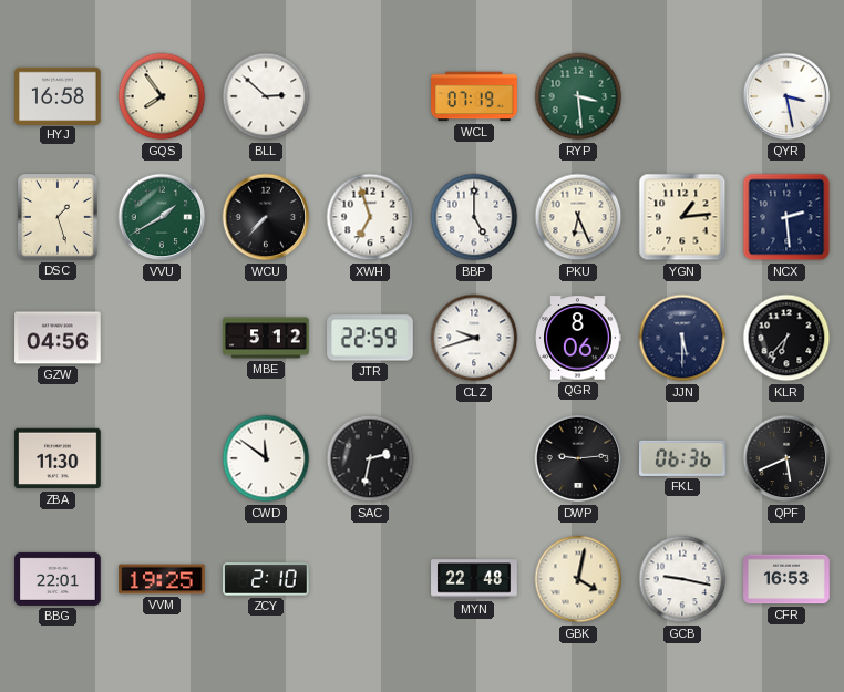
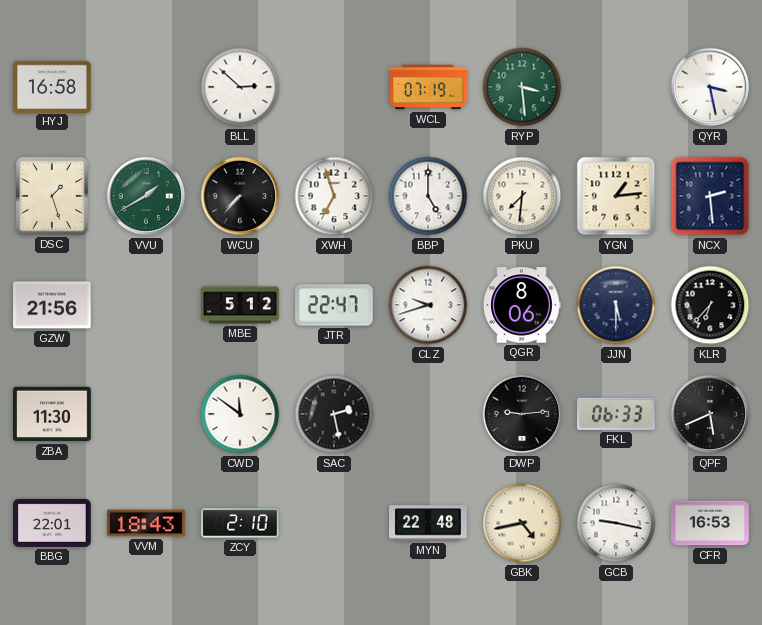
GQS: 7:54 -> none (162, 96)
PKU: 6:26 -> 7:31 (522, 196)
GZW: 04:56 -> 21:56 (52, 305)
JTR: 22:59 -> 22:47 (334, 305)
SAC: 2:32 -> 2:28 (334, 414)
FKL: 06:36 -> 06:33 (617, 414)
VVM: 19:25 -> 18:43 (146, 523)
GBK: 4:02 -> 4:43 (522, 523)
